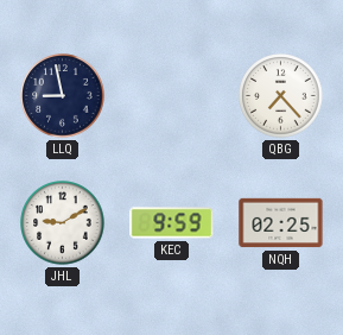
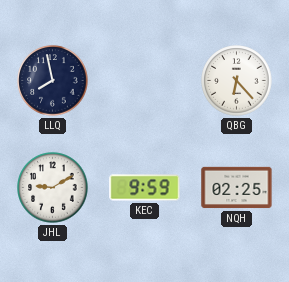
LLQ: 8:58 -> 7:58 (53, 81)
QBG: 7:23 -> 6:23 (237, 81)
